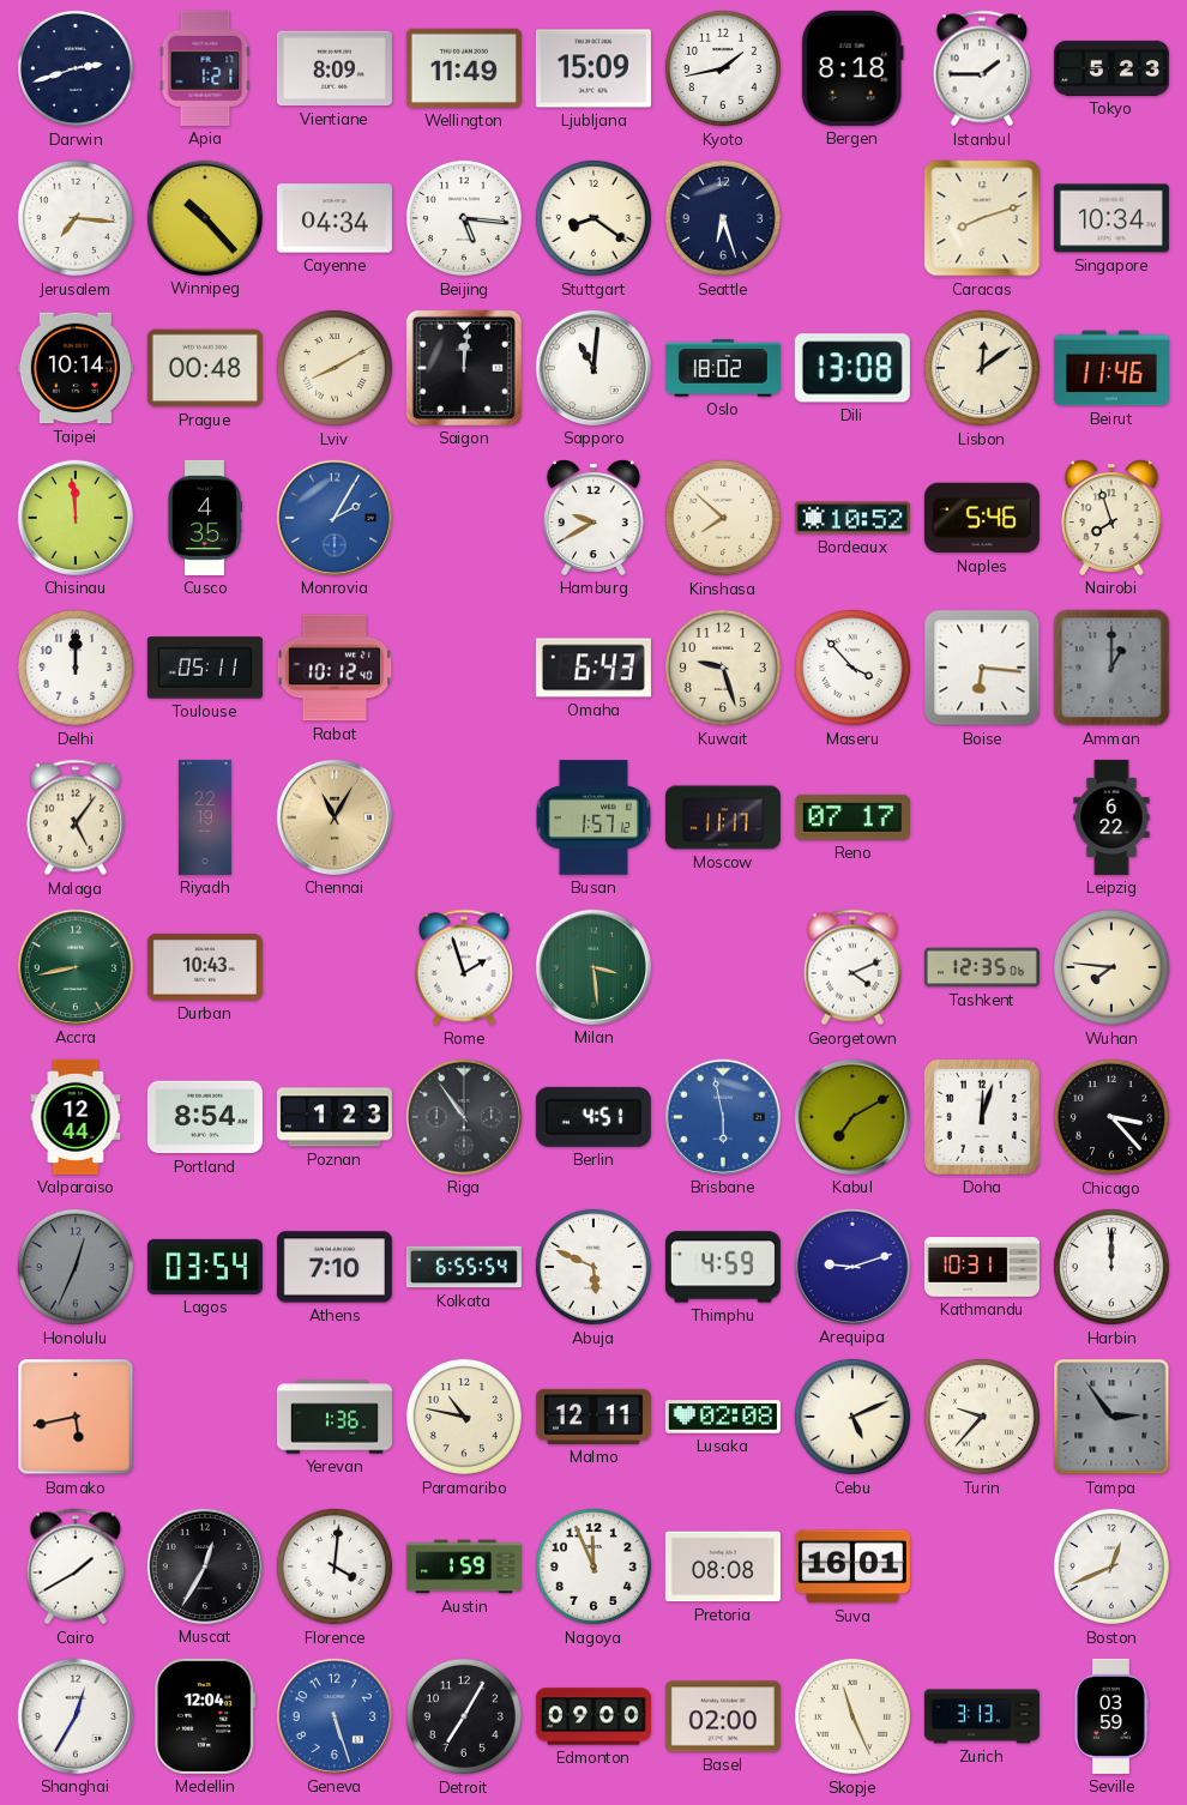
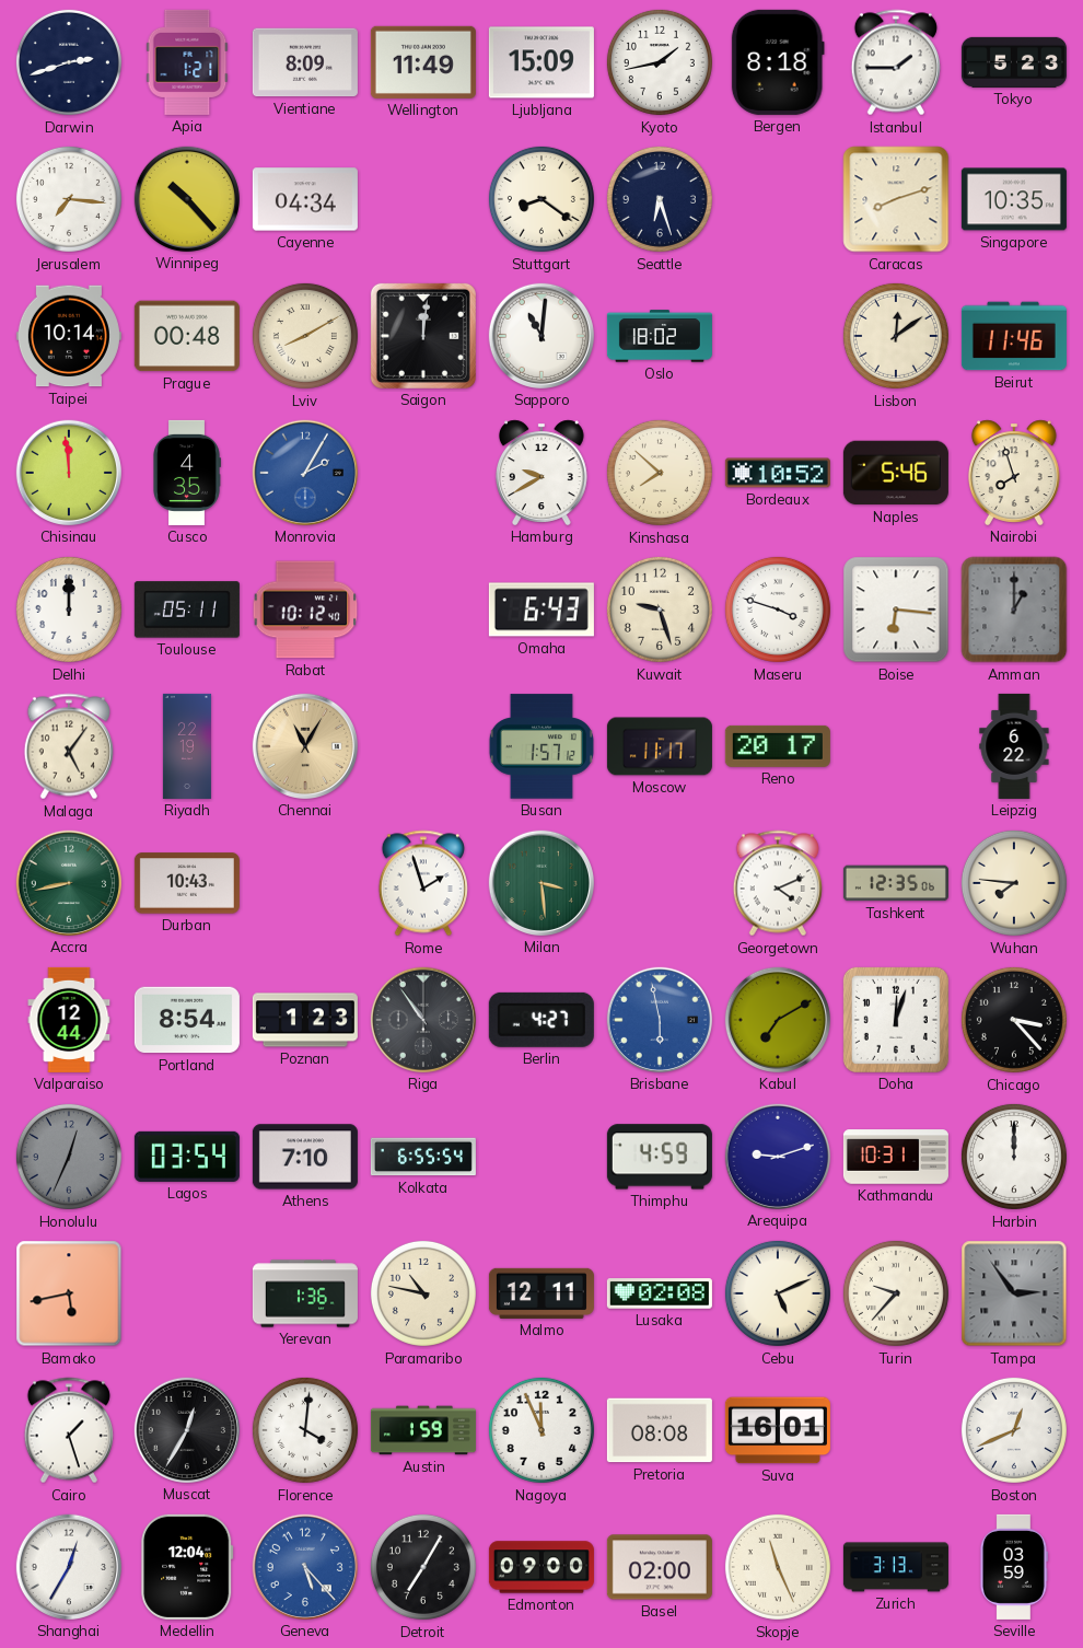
Beijing: 5:16 -> none (464, 218)
Singapore: 10:34 -> 10:35 (1014, 199)
Dili: 13:08 -> none (852, 368)
Maseru: 3:53 -> 3:48 (778, 610)
Reno: 07:17 -> 20:17 (778, 746)
Berlin: 4:51 -> 4:27 (541, 1020)
Abuja: 5:49 -> none (593, 1267)
Cairo: 1:40 -> 1:27 (68, 1430)
Geneva: 5:27 -> 5:23 (305, 1567)
